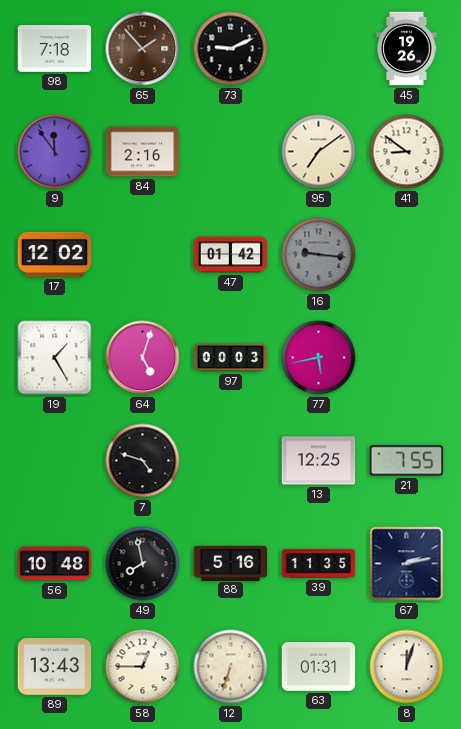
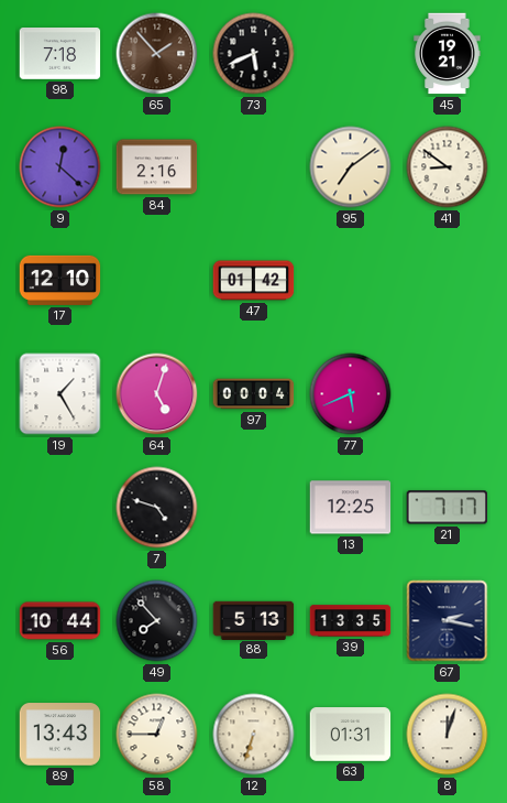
73: 9:11 -> 5:41 (254, 54)
45: 19:26 -> 19:21 (448, 54)
9: 11:54 -> 12:22 (60, 167)
17: 12:02 -> 12:10 (60, 280)
16: 9:16 -> none (319, 255)
97: 00:03 -> 00:04 (254, 394)
77: 5:43 -> 5:41 (351, 394)
21: 7:55 -> 7:17 (448, 508)
56: 10:48 -> 10:44 (60, 621)
49: 7:58 -> 7:53 (157, 621)
88: 5:16 -> 5:13 (254, 620)
39: 11:35 -> 13:35 (351, 621)
67: 2:13 -> 2:17 (448, 621)
